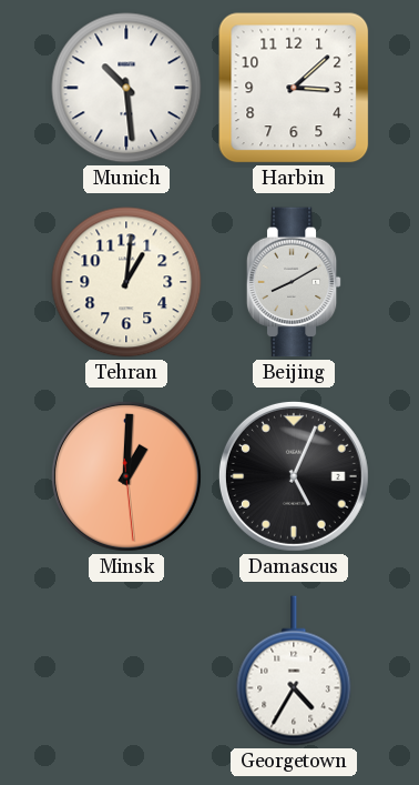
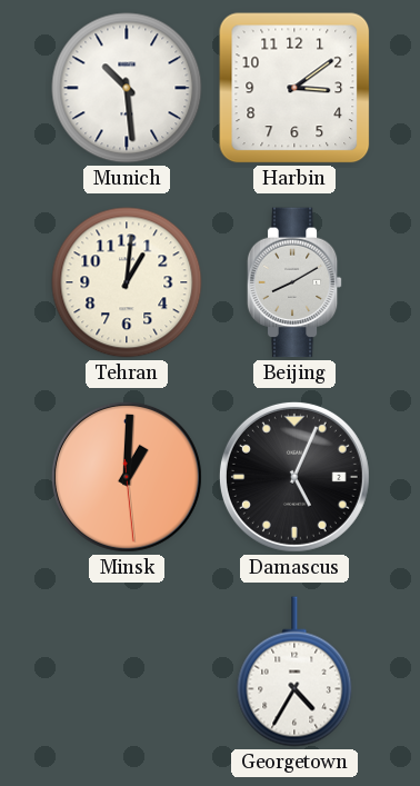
Harbin: 3:08 -> 3:09 (294, 88)
